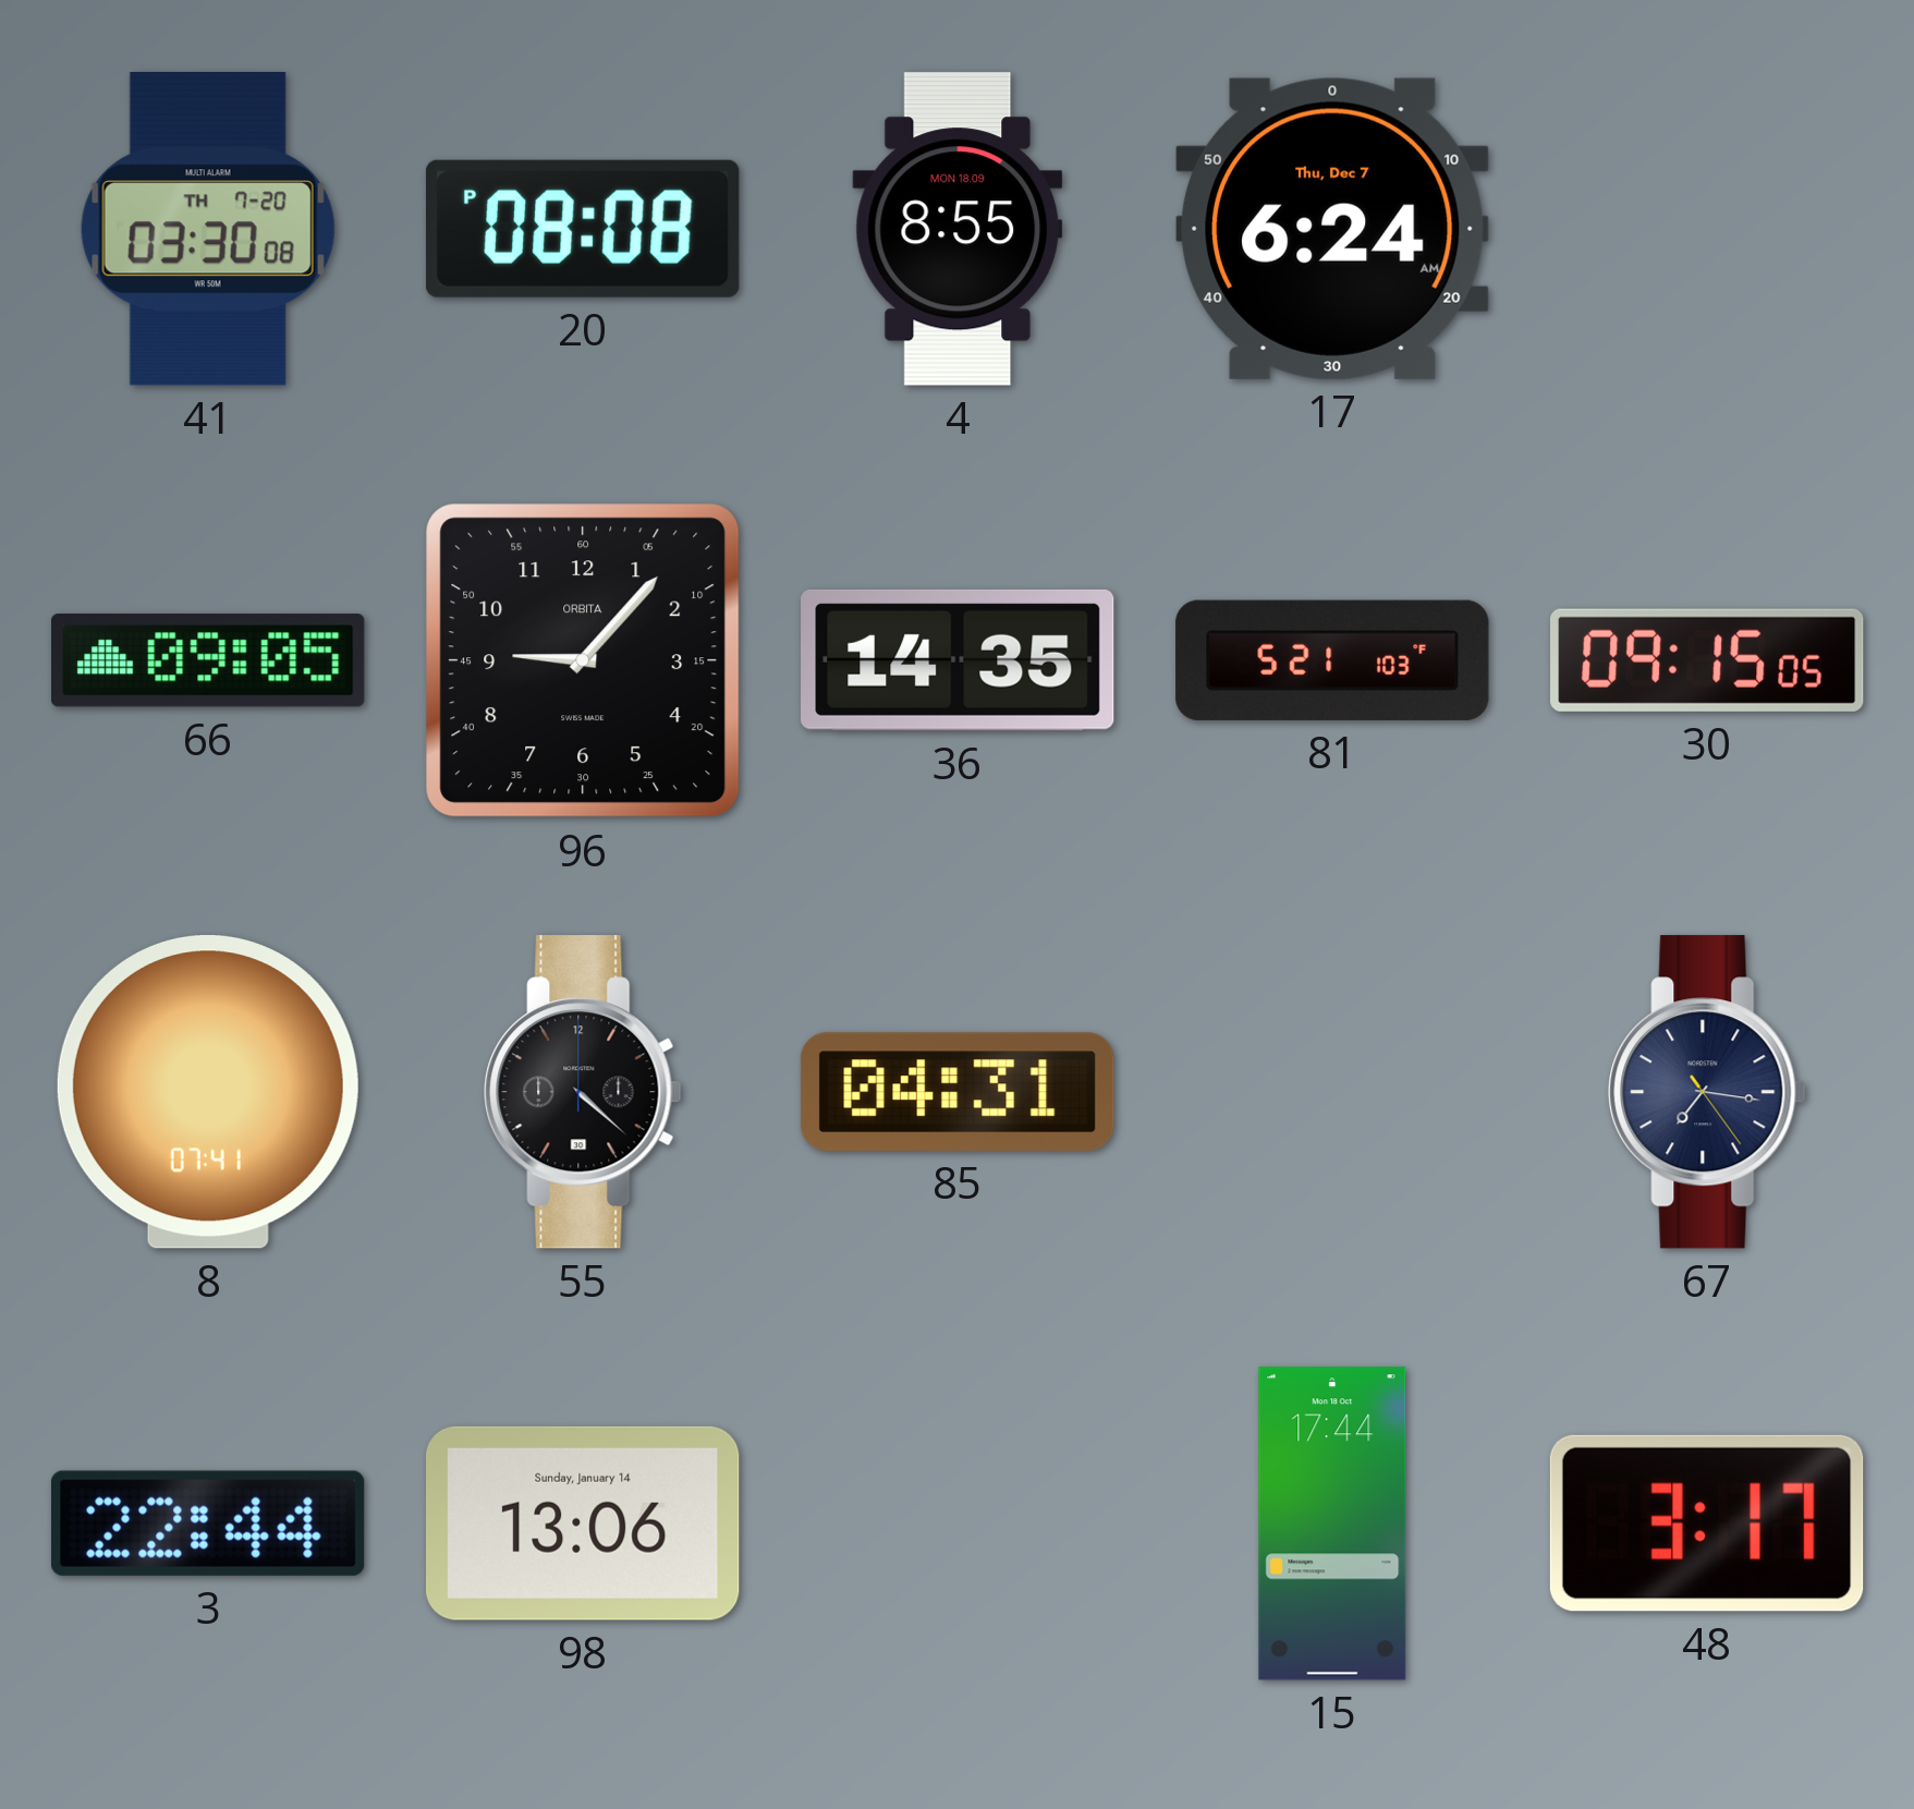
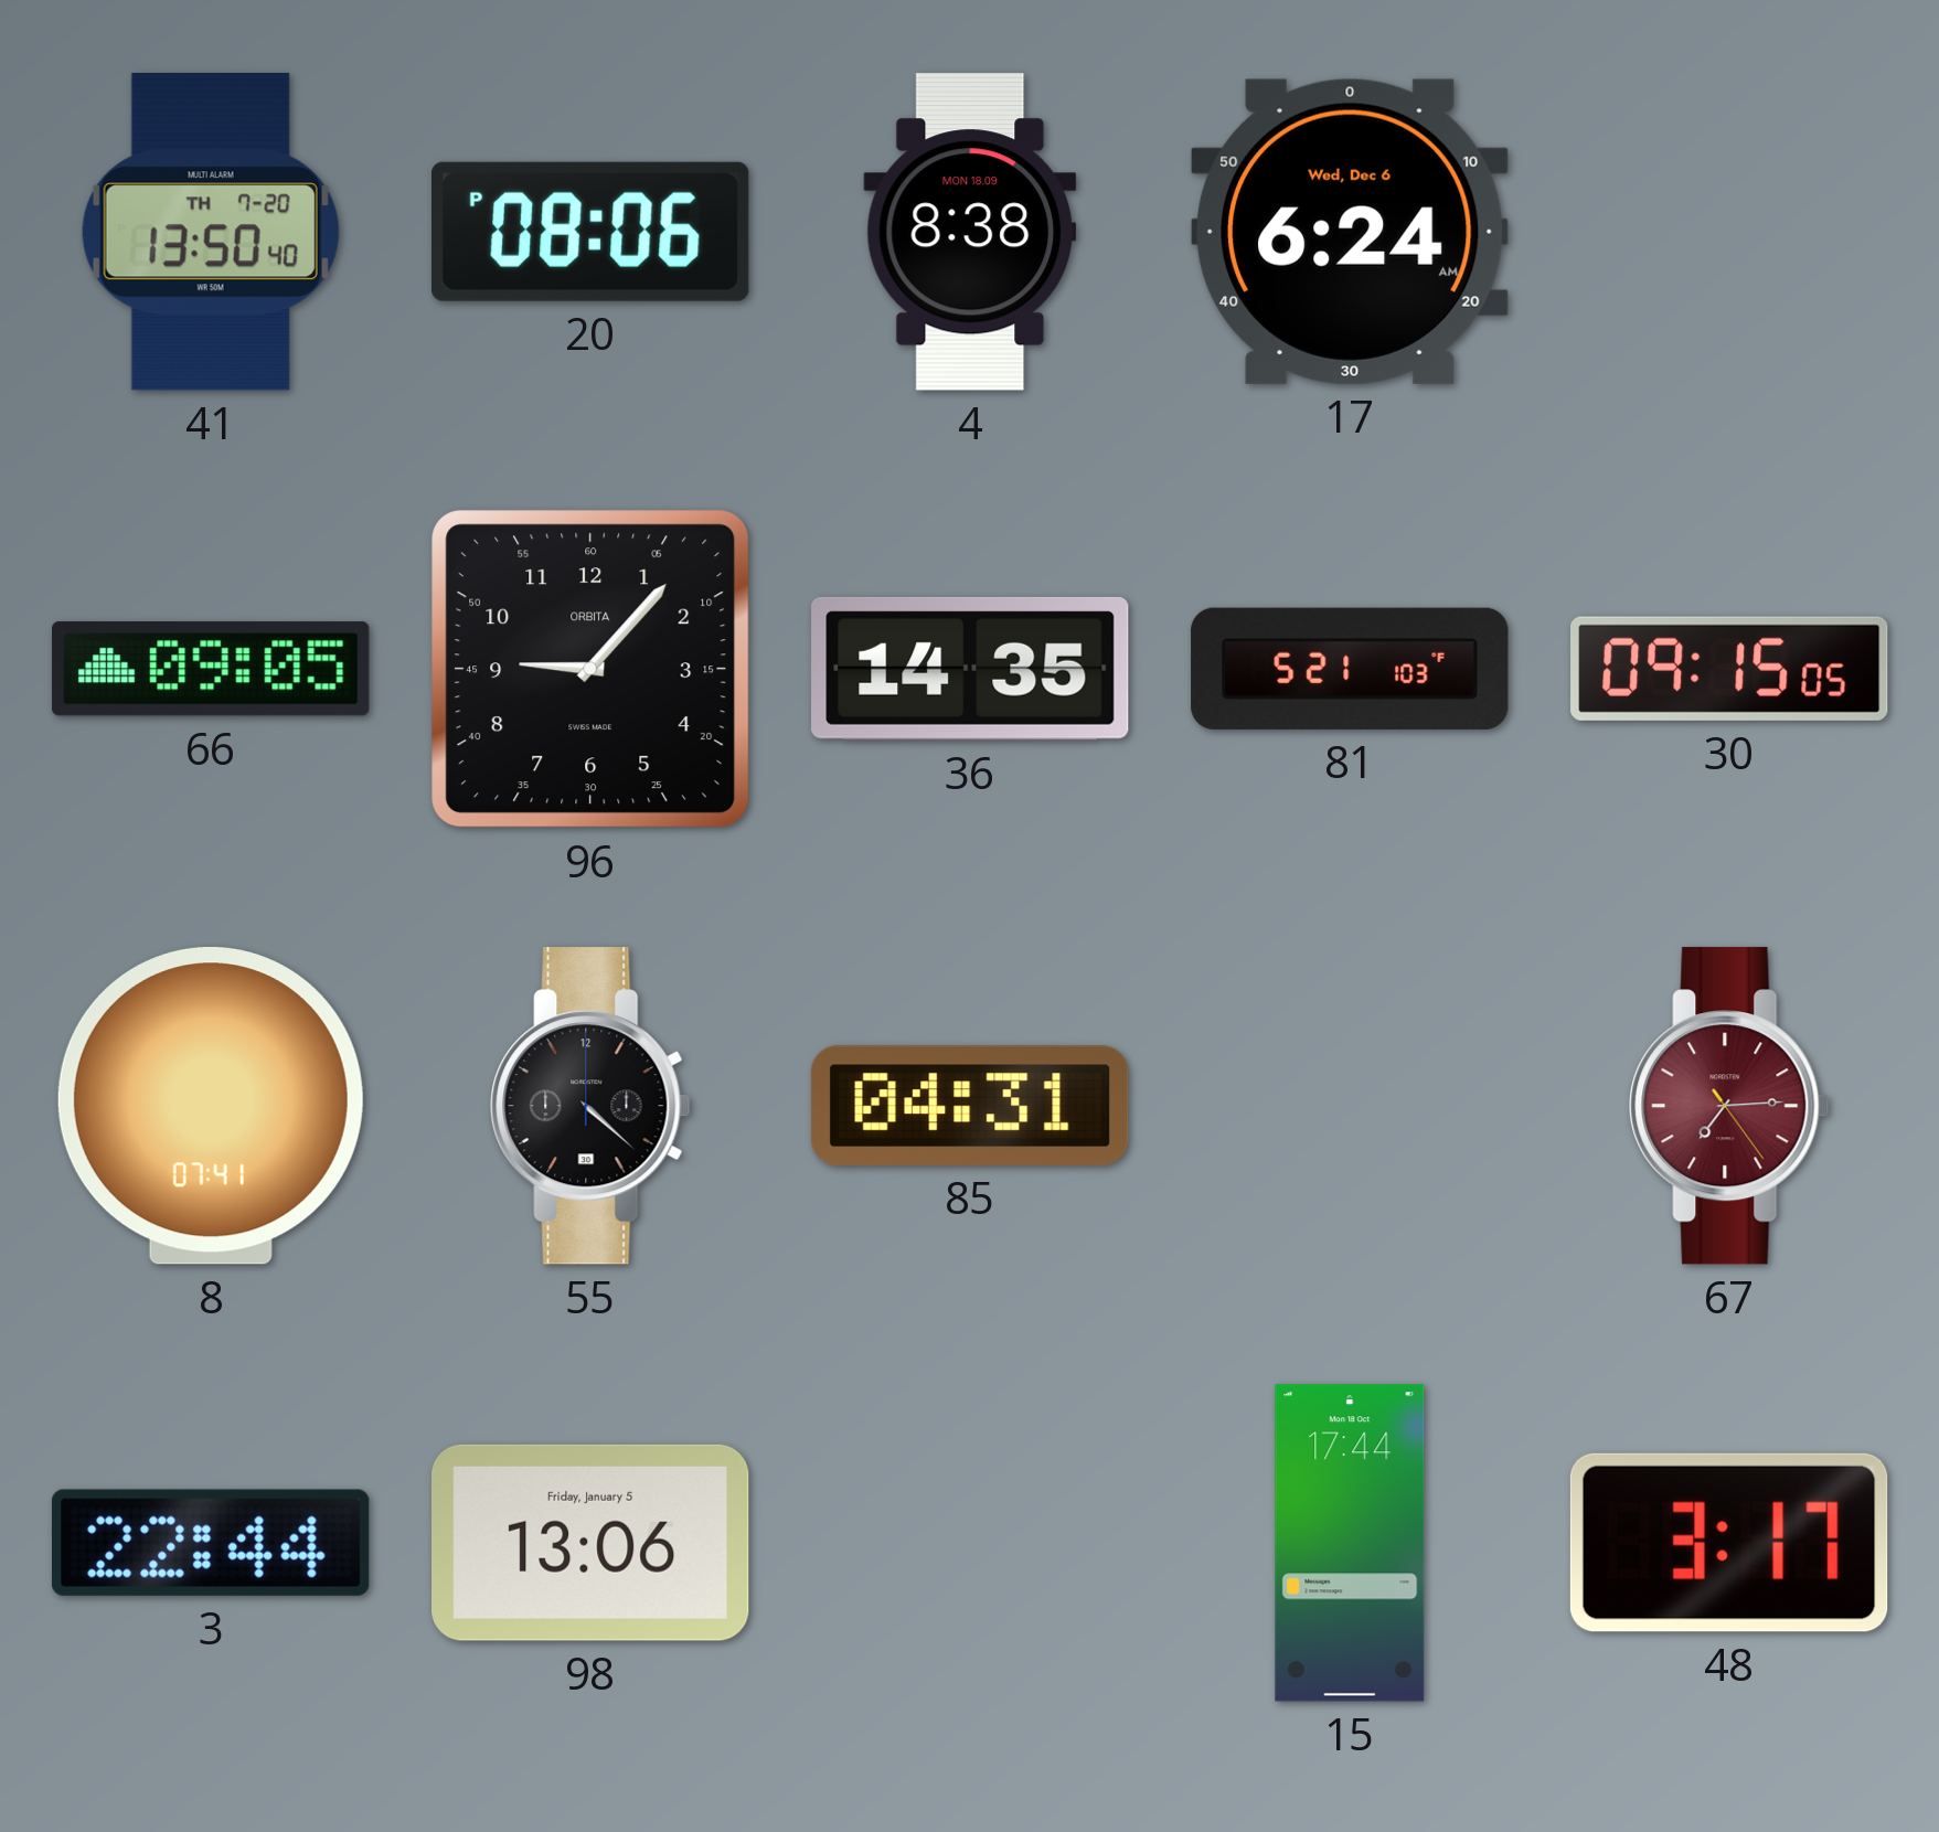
41: 03:30 -> 13:50 (211, 232)
20: 08:08 -> 08:06 (592, 232)
4: 8:55 -> 8:38 (970, 232)
17 date: Thu, Dec 7 -> Wed, Dec 6 (1351, 232)
67: 7:16 -> 7:14 (1729, 1106)
67 dial: navy -> burgundy (1729, 1106)
98 date: Sunday, January 14 -> Friday, January 5 (592, 1543)
